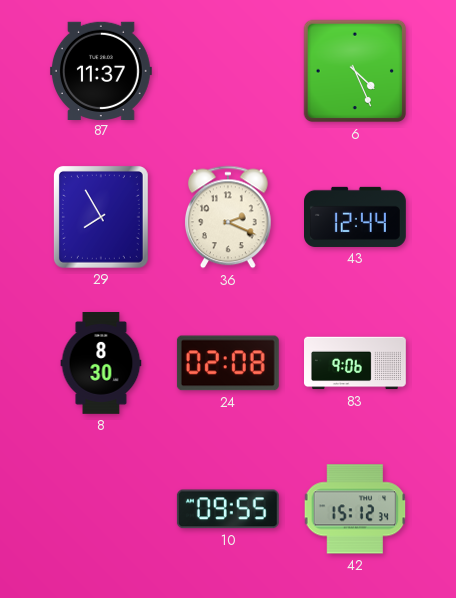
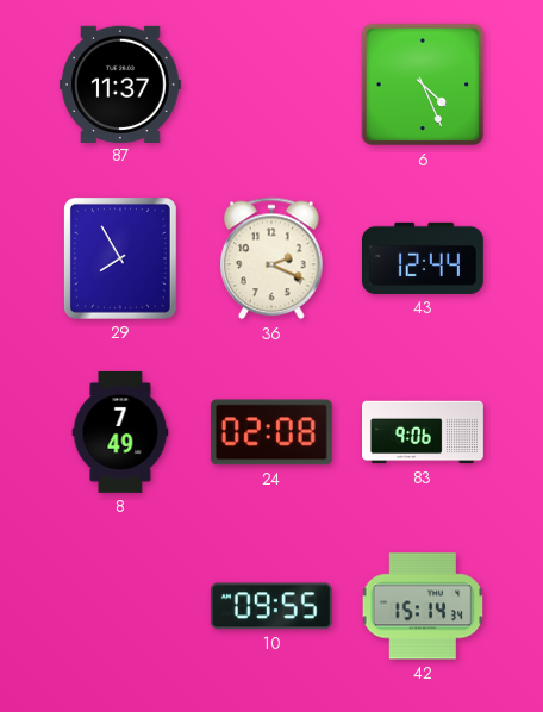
8: 8:30 -> 7:49 (120, 433)
42: 15:12 -> 15:14 (423, 606)
